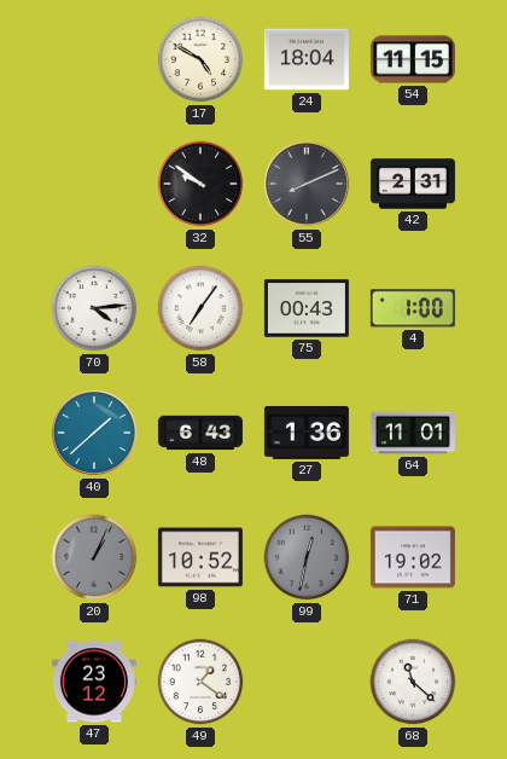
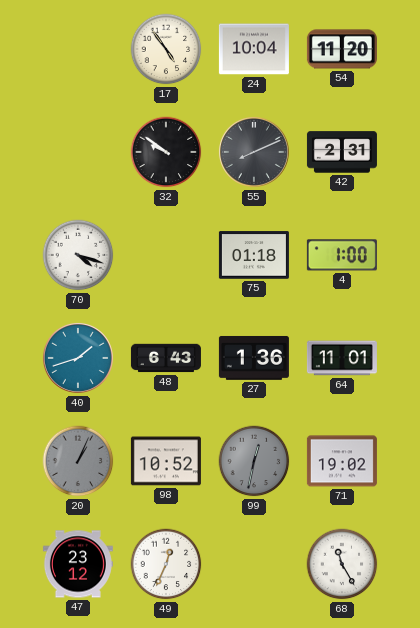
17: 4:50 -> 4:54 (166, 49)
24: 18:04 -> 10:04 (254, 49)
54: 11:15 -> 11:20 (342, 49)
70: 4:14 -> 4:18 (78, 255)
58: 7:06 -> none (200, 308)
75: 00:43 -> 01:18 (254, 255)
40: 1:38 -> 1:42 (78, 358)
49: 1:21 -> 12:34 (166, 564)
68: 11:22 -> 11:25 (342, 564)
